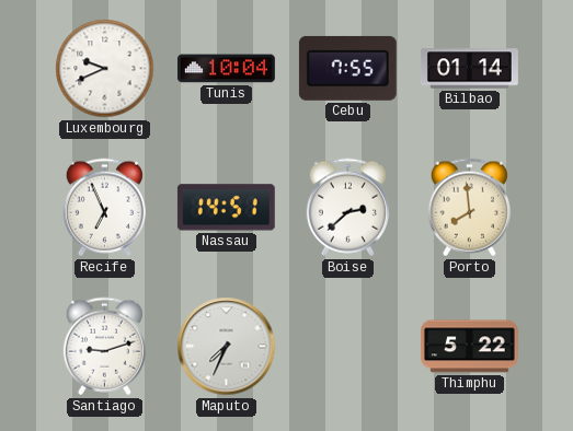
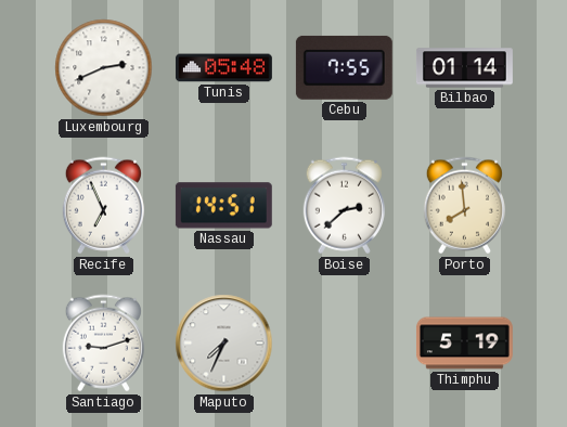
Luxembourg: 9:41 -> 2:41 (104, 68)
Tunis: 10:04 -> 05:48 (223, 68)
Thimphu: 5:22 -> 5:19 (464, 344)
